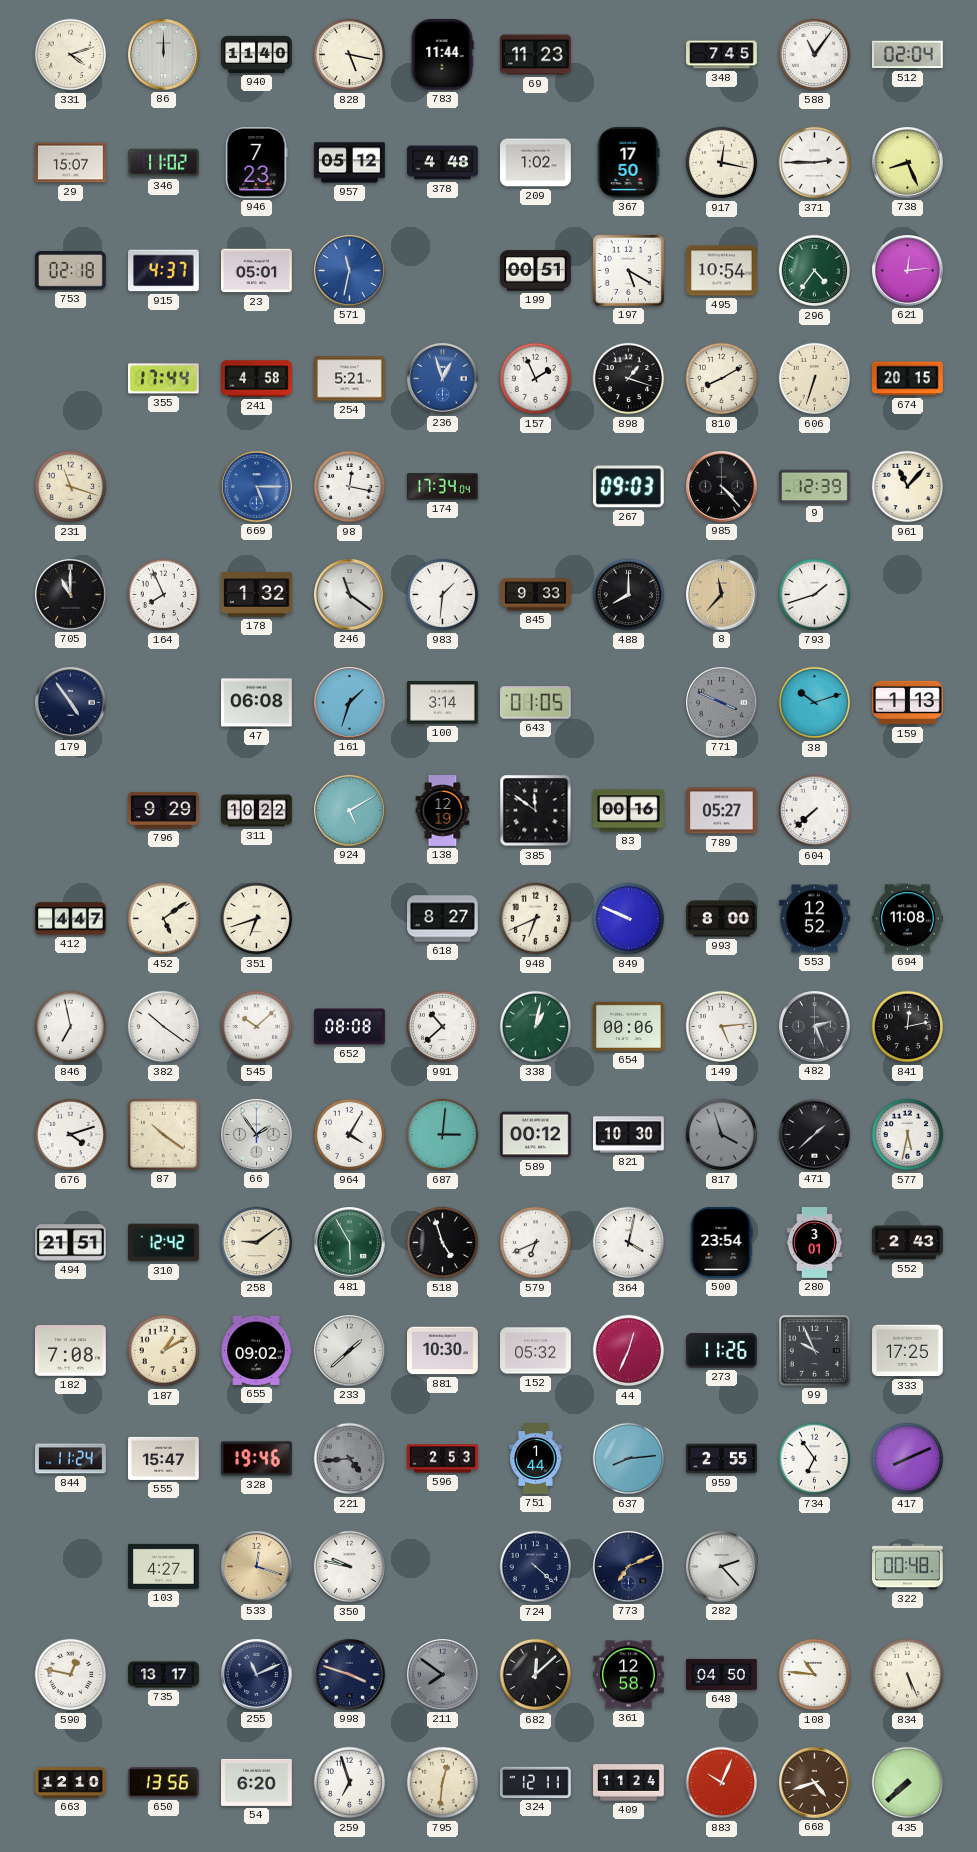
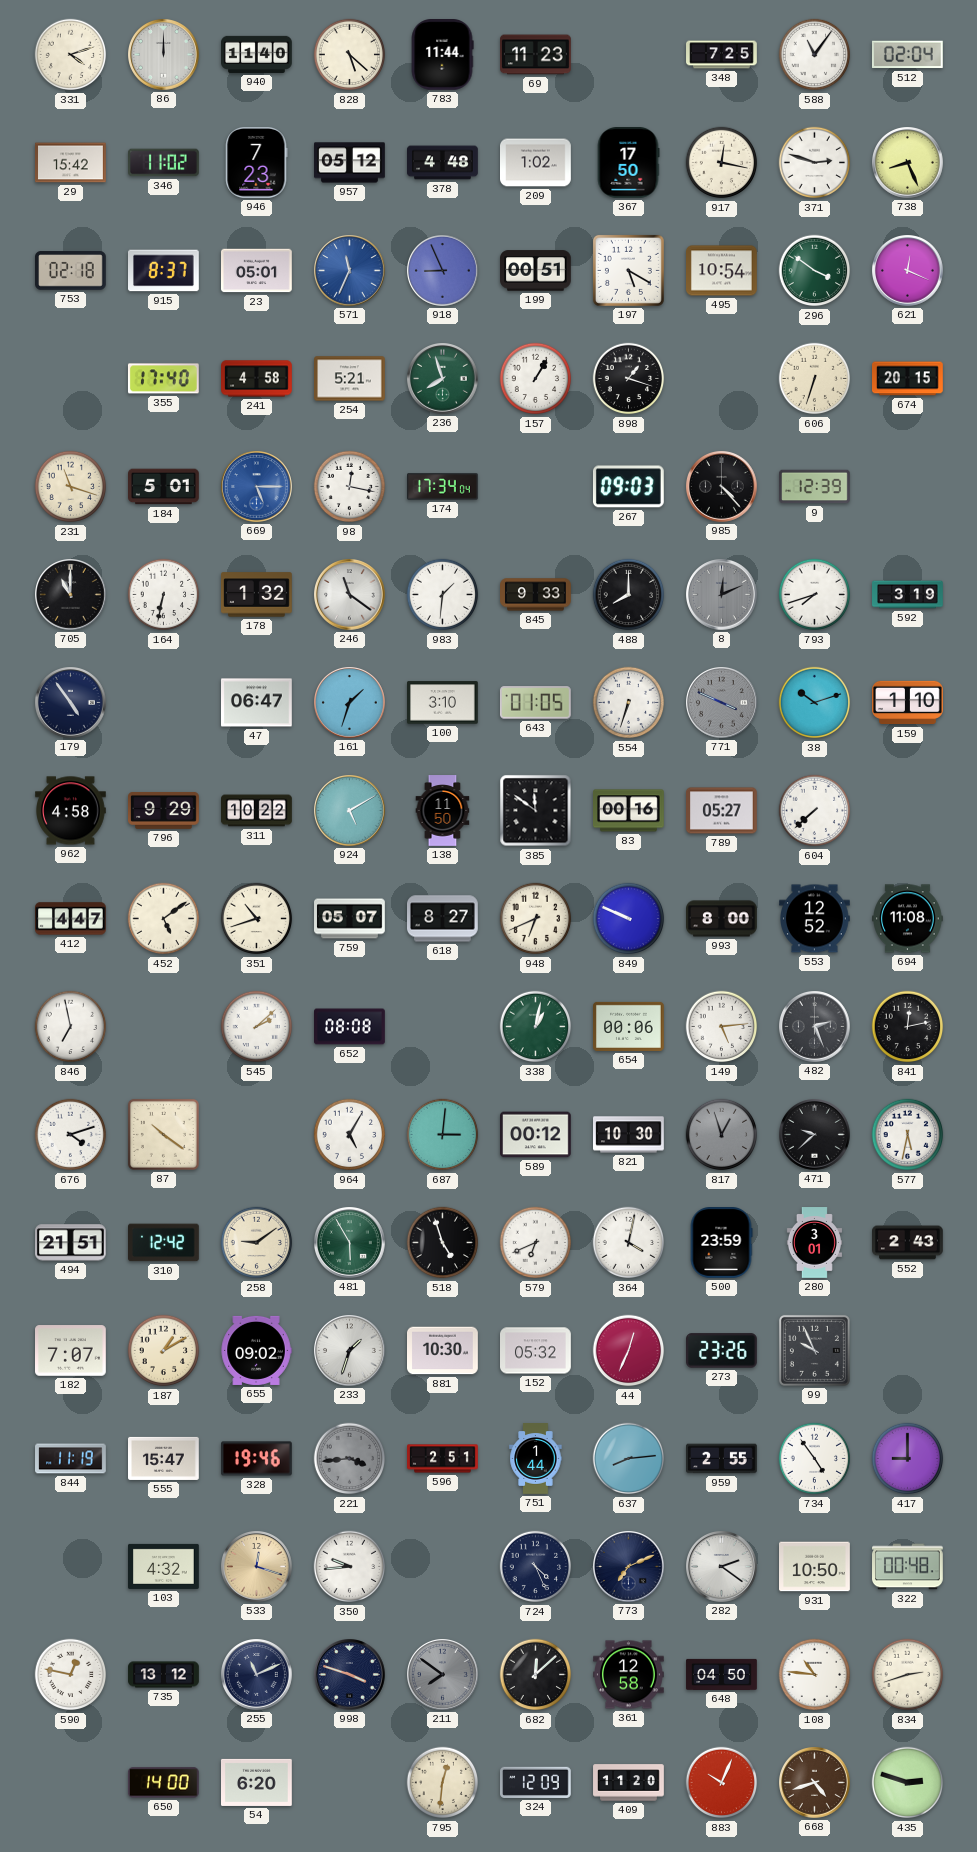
828: 5:17 -> 5:22 (350, 55)
348: 7:45 -> 7:25 (722, 55)
29: 15:07 -> 15:42 (71, 163)
371: 2:45 -> 2:48 (815, 163)
915: 4:37 -> 8:37 (164, 271)
571: 11:32 -> 11:34 (350, 271)
918: none -> 8:56 (443, 271)
296: 4:36 -> 3:51 (815, 271)
621: 12:14 -> 12:19 (908, 271)
355: 17:44 -> 17:40 (163, 379)
236: 12:57 -> 7:57 (443, 379)
236 dial: blue -> green (443, 379)
157: 1:56 -> 1:05 (536, 379)
810: 8:10 -> none (722, 379)
184: none -> 5:01 (164, 487)
961: 11:07 -> none (908, 487)
164: 7:56 -> 6:32 (164, 595)
8: 11:37 -> 12:11 (722, 595)
8 dial: champagne -> grey (722, 595)
793: 1:42 -> 7:42 (815, 595)
592: none -> 3:19 (908, 595)
47: 06:08 -> 06:47 (257, 703)
100: 3:14 -> 3:10 (443, 703)
554: none -> 6:33 (629, 703)
159: 1:13 -> 1:10 (908, 703)
962: none -> 4:58 (71, 811)
138: 12:19 -> 11:50 (443, 811)
351: 6:42 -> 10:42 (257, 919)
759: none -> 05:07 (350, 919)
382: 10:21 -> none (164, 1027)
545: 10:08 -> 2:08 (257, 1027)
991: 10:38 -> none (443, 1027)
66: 1:54 -> none (257, 1135)
964: 4:05 -> 5:05 (350, 1135)
817: 3:57 -> 12:57 (722, 1135)
471: 1:38 -> 9:38 (815, 1135)
500: 23:54 -> 23:59 (721, 1243)
182: 7:08 -> 7:07 (71, 1351)
233: 1:38 -> 1:33 (350, 1351)
273: 11:26 -> 23:26 (722, 1351)
333: 17:25 -> none (908, 1351)
844: 11:24 -> 11:19 (71, 1459)
221: 4:44 -> 3:44 (350, 1459)
596: 2:53 -> 2:51 (443, 1459)
734: 6:54 -> 4:54 (815, 1459)
417: 8:11 -> 9:00 (908, 1459)
103: 4:27 -> 4:32 (164, 1566)
350: 9:47 -> 9:44 (350, 1567)
724: 4:22 -> 4:26 (536, 1567)
282: 2:23 -> 2:21 (722, 1567)
931: none -> 10:50 (815, 1567)
735: 13:17 -> 13:12 (164, 1675)
834: 5:26 -> 2:42 (908, 1675)
663: 12:10 -> none (71, 1783)
650: 13:56 -> 14:00 (163, 1783)
259: 6:57 -> none (350, 1783)
324: 12:11 -> 12:09 (536, 1782)
409: 11:24 -> 11:20 (629, 1783)
435: 7:38 -> 2:48 (908, 1783)
